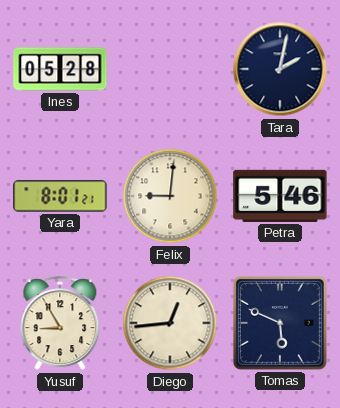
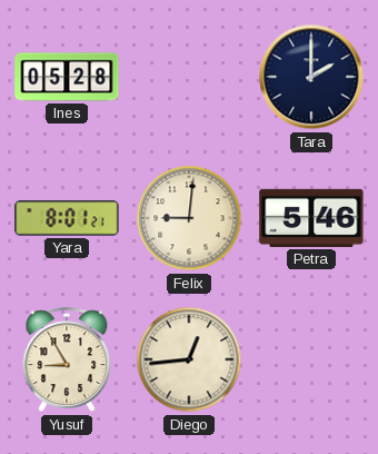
Tara: 2:02 -> 2:00 (311, 77)
Tomas: 5:49 -> none (280, 323)
